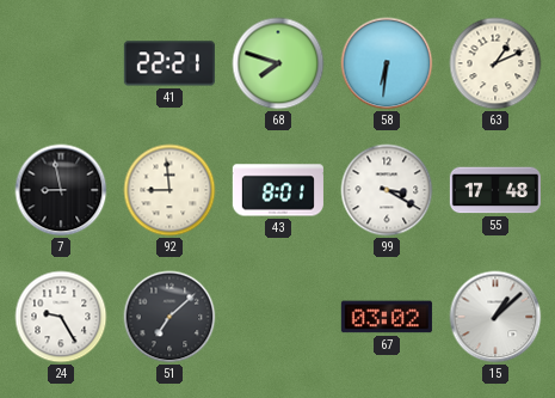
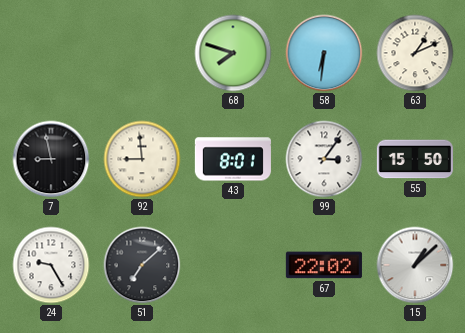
41: 22:21 -> none (169, 63)
99: 3:20 -> 3:06 (324, 159)
55: 17:48 -> 15:50 (415, 159)
67: 03:02 -> 22:02 (324, 265)
